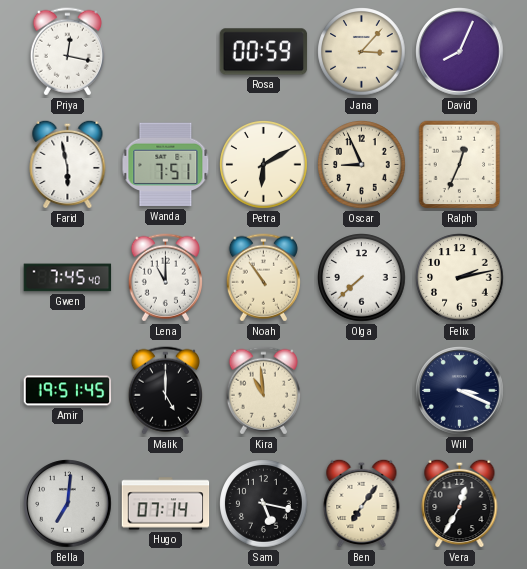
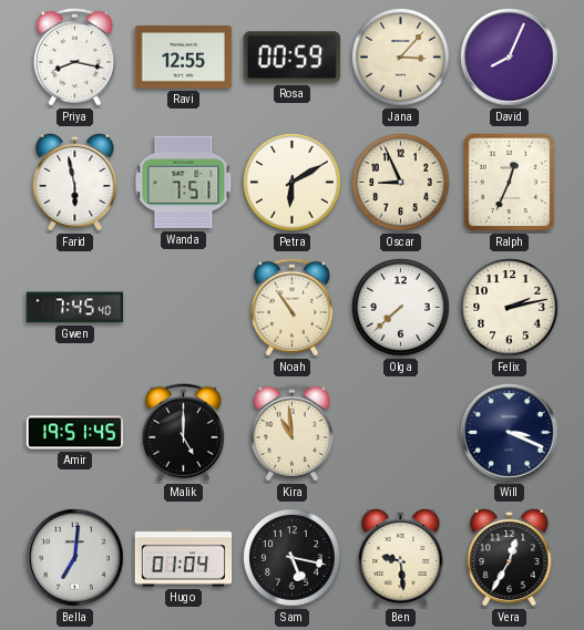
Priya: 12:17 -> 8:17 (74, 58)
Ravi: none -> 12:55 (184, 58)
Lena: 11:00 -> none (165, 278)
Hugo: 07:14 -> 01:04 (184, 558)
Ben: 7:06 -> 9:29 (401, 557)
